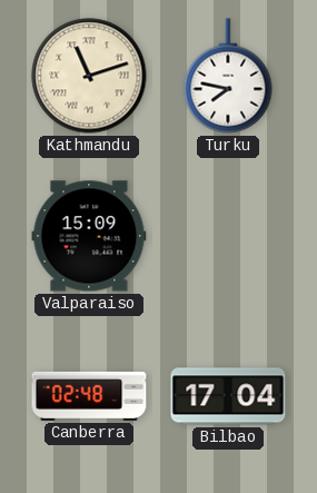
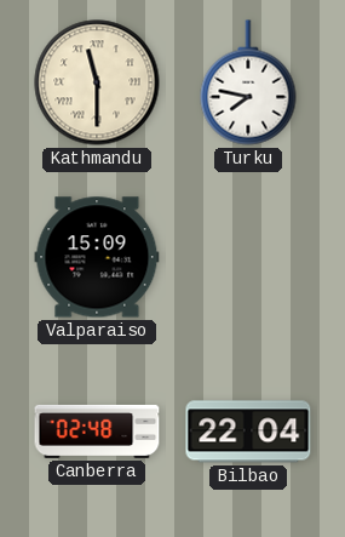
Kathmandu: 11:12 -> 11:30 (97, 82)
Bilbao: 17:04 -> 22:04 (248, 432)
